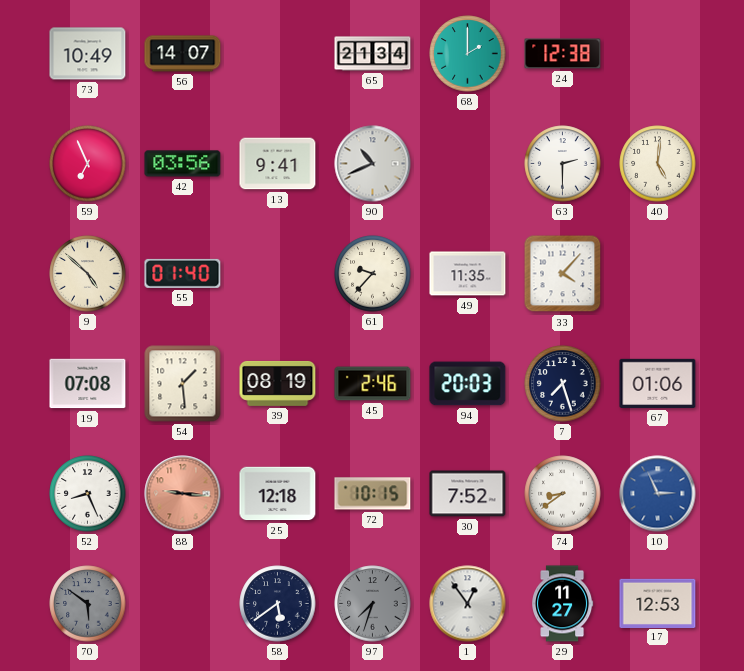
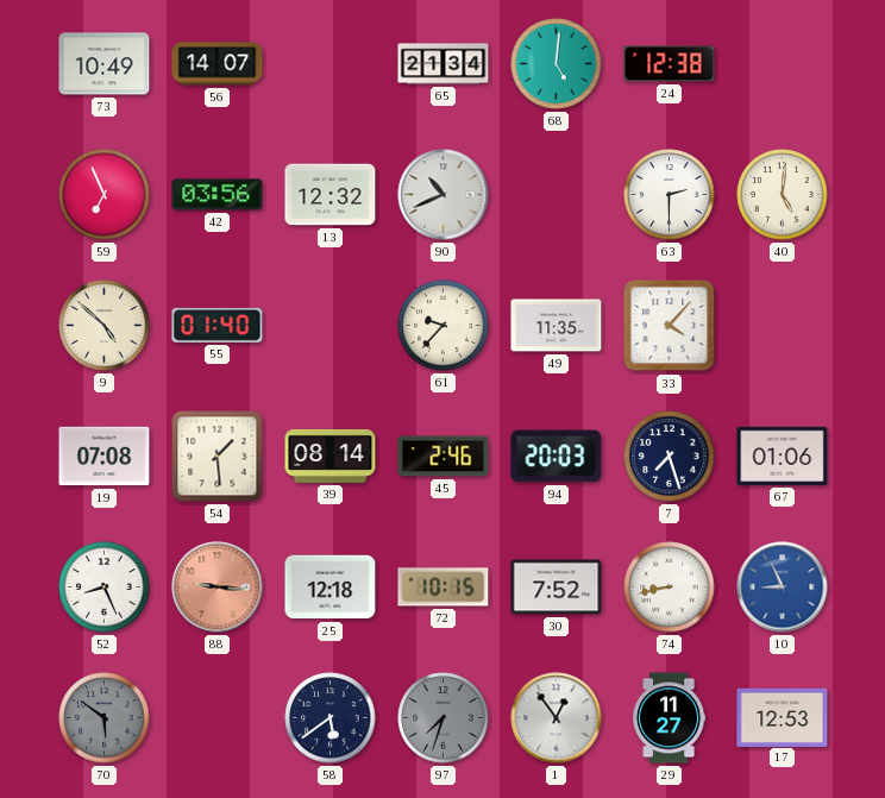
68: 2:00 -> 5:01 (557, 64)
13: 9:41 -> 12:32 (331, 195)
39: 08:19 -> 08:14 (331, 455)
74: 8:39 -> 8:43 (670, 587)
10: 2:56 -> 8:56 (783, 587)
